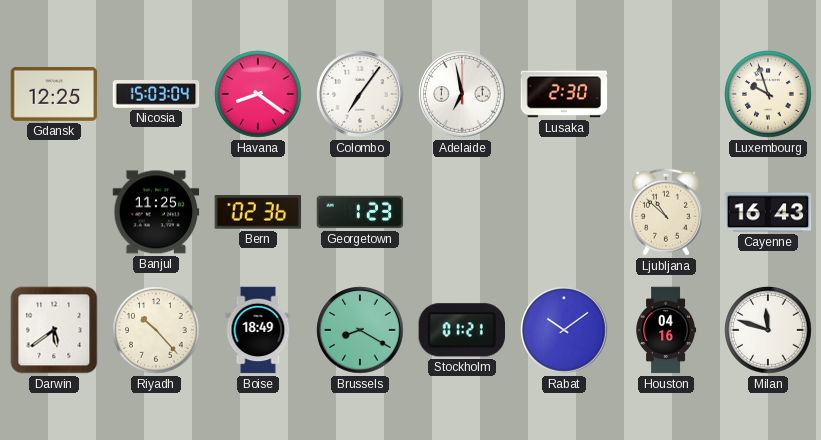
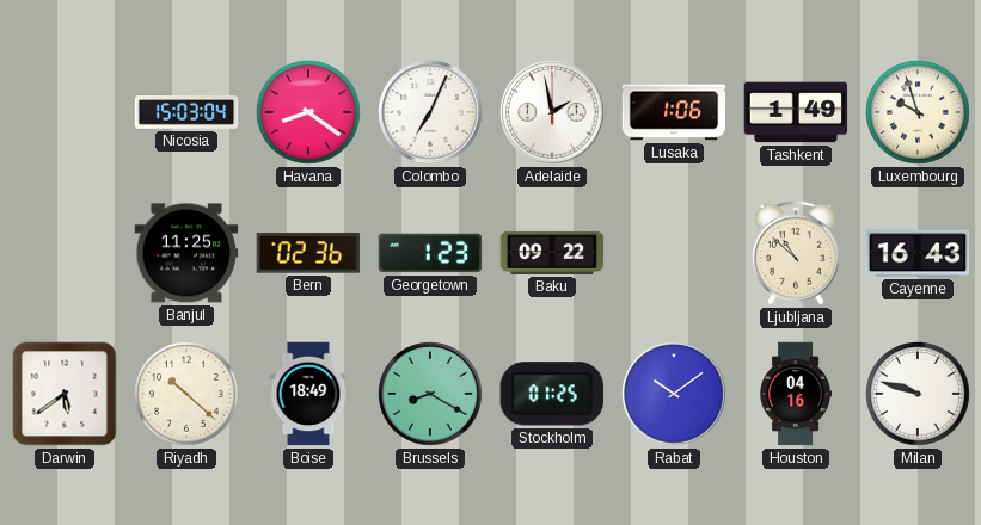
Gdansk: 12:25 -> none (54, 94)
Colombo: 7:06 -> 7:04 (430, 112)
Adelaide: 6:58 -> 1:58 (552, 112)
Lusaka: 2:30 -> 1:06 (674, 112)
Tashkent: none -> 1:49 (796, 112)
Baku: none -> 09:22 (552, 253)
Riyadh: 10:23 -> 10:22 (186, 394)
Stockholm: 01:21 -> 01:25 (551, 394)
Milan: 11:48 -> 9:48 (918, 394)
